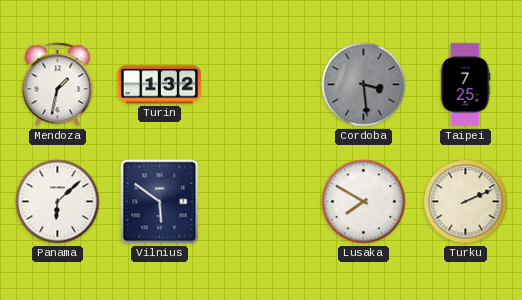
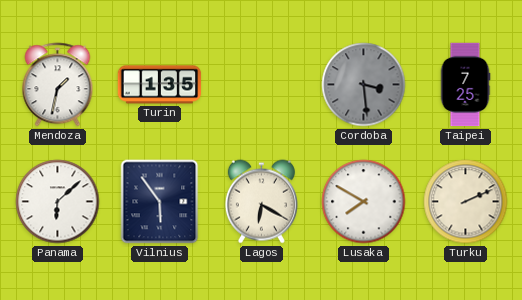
Turin: 1:32 -> 1:35 (160, 85)
Vilnius: 5:51 -> 5:54 (160, 202)
Lagos: none -> 6:20 (261, 202)
